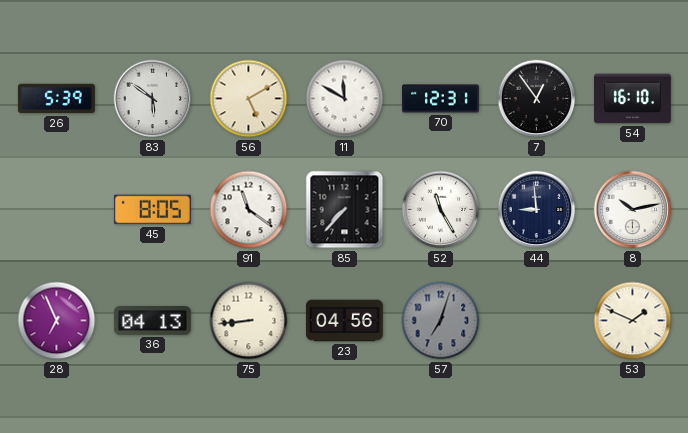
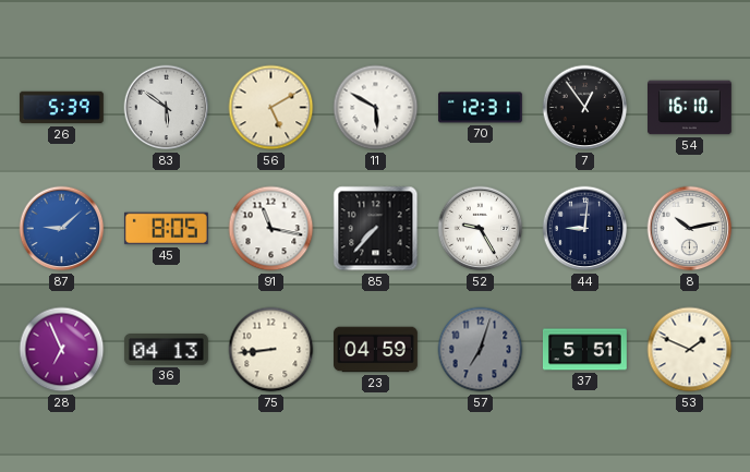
11: 11:50 -> 5:50 (376, 108)
87: none -> 9:08 (62, 229)
91: 11:21 -> 11:17 (271, 229)
52: 11:25 -> 9:25 (481, 229)
44: 8:59 -> 9:01 (585, 229)
23: 04:56 -> 04:59 (376, 350)
37: none -> 5:51 (584, 350)
